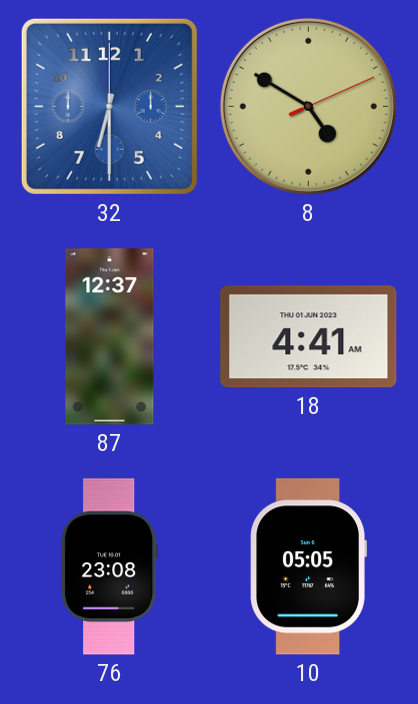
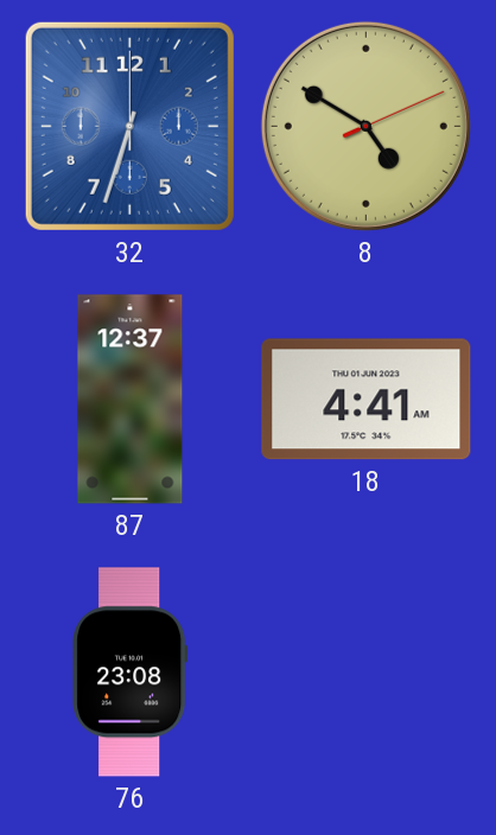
32: 6:30 -> 6:33 (129, 126)
10: 05:05 -> none (308, 567)
